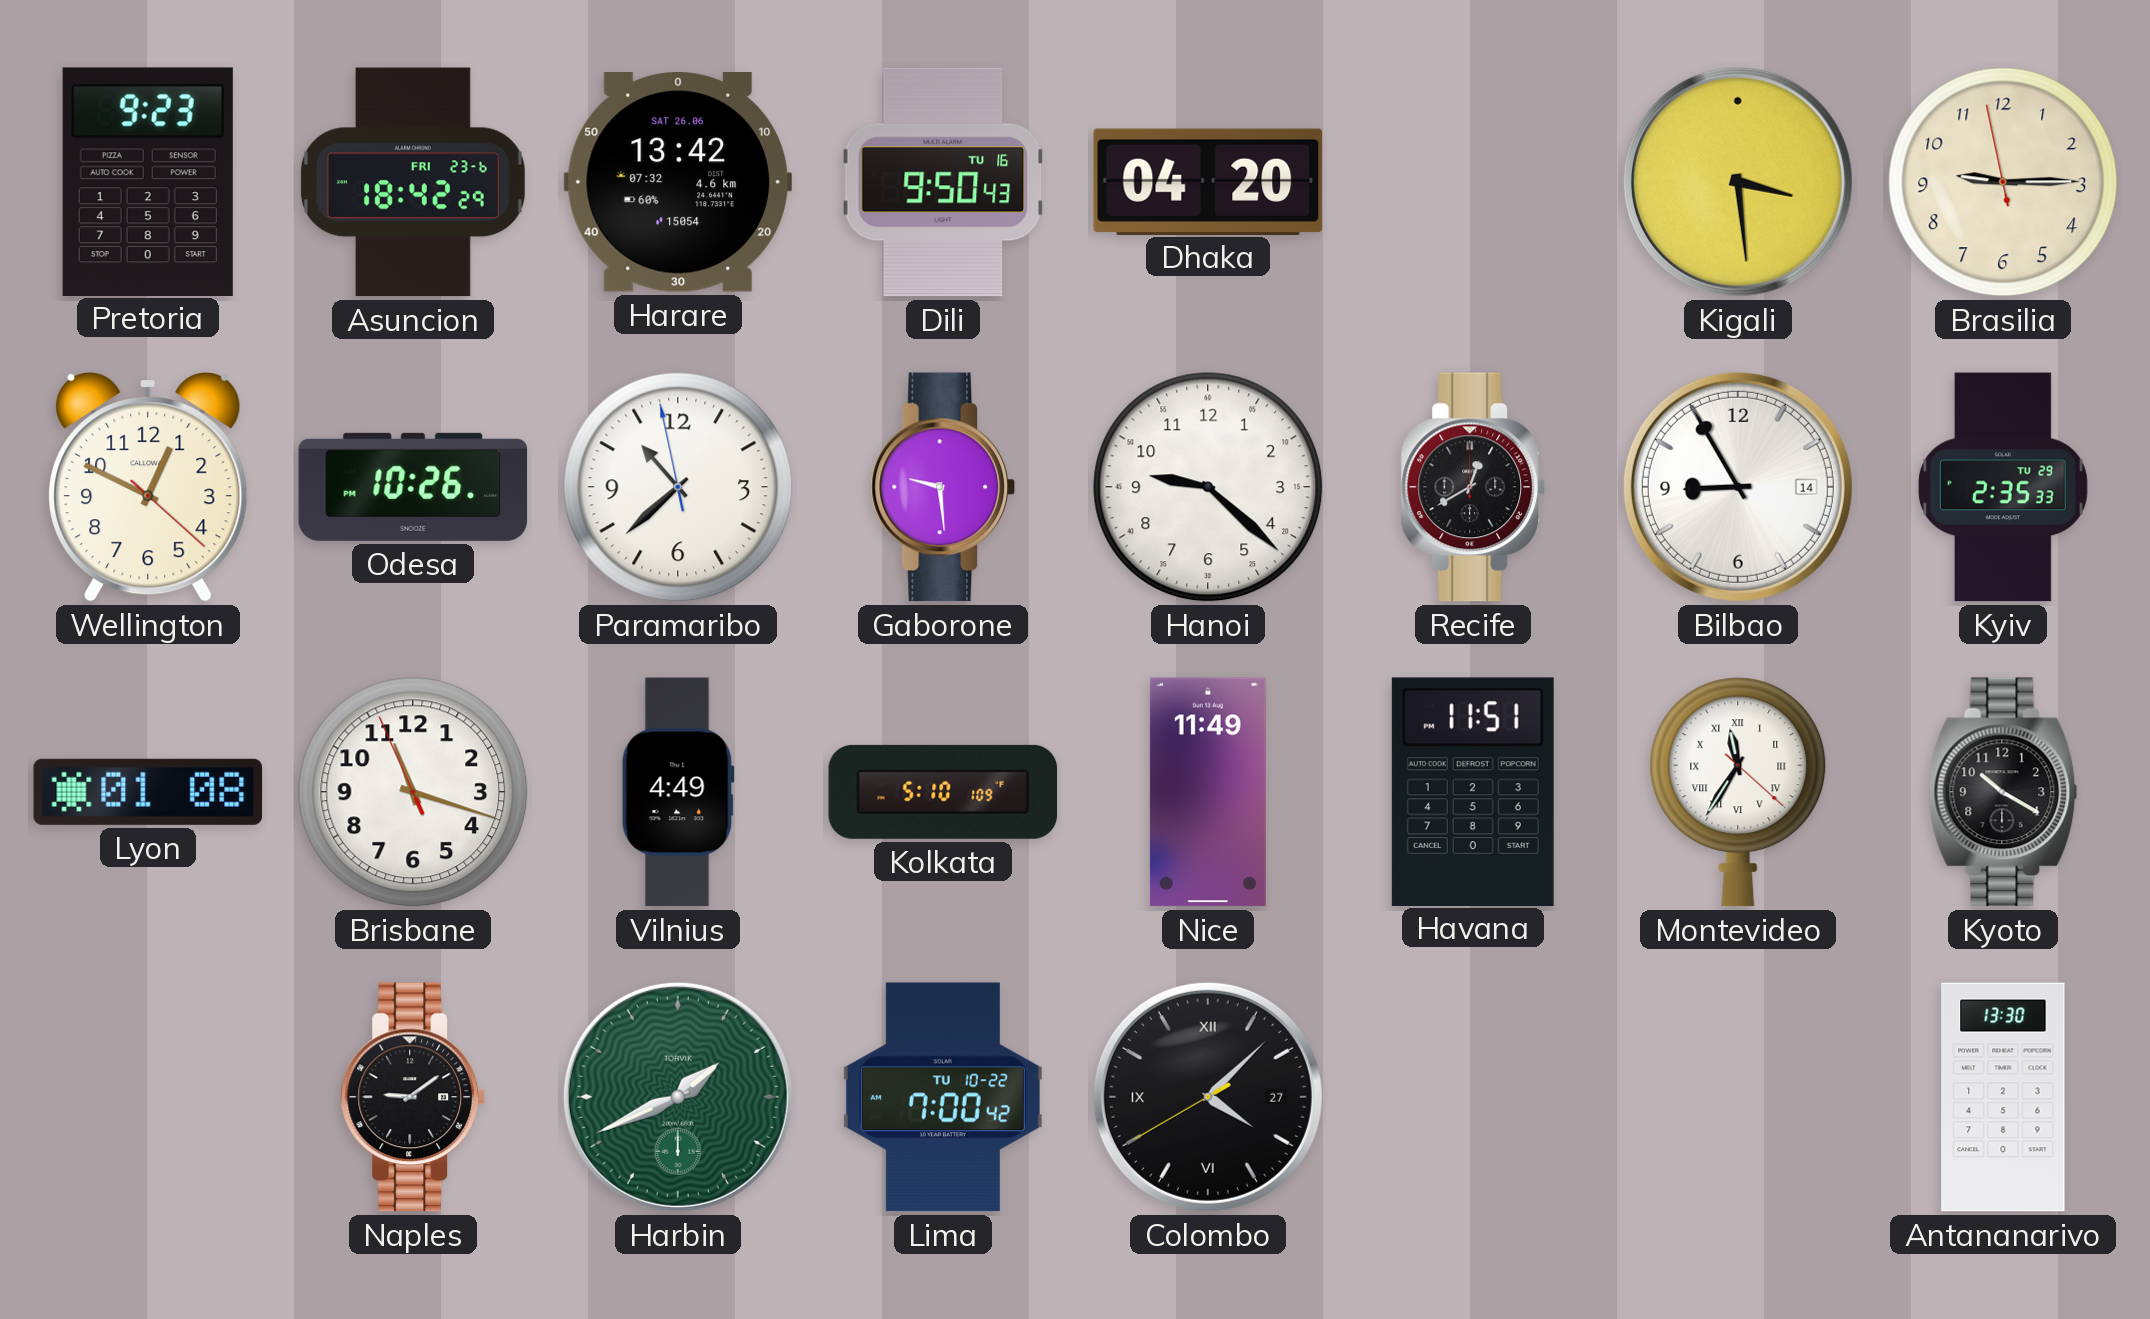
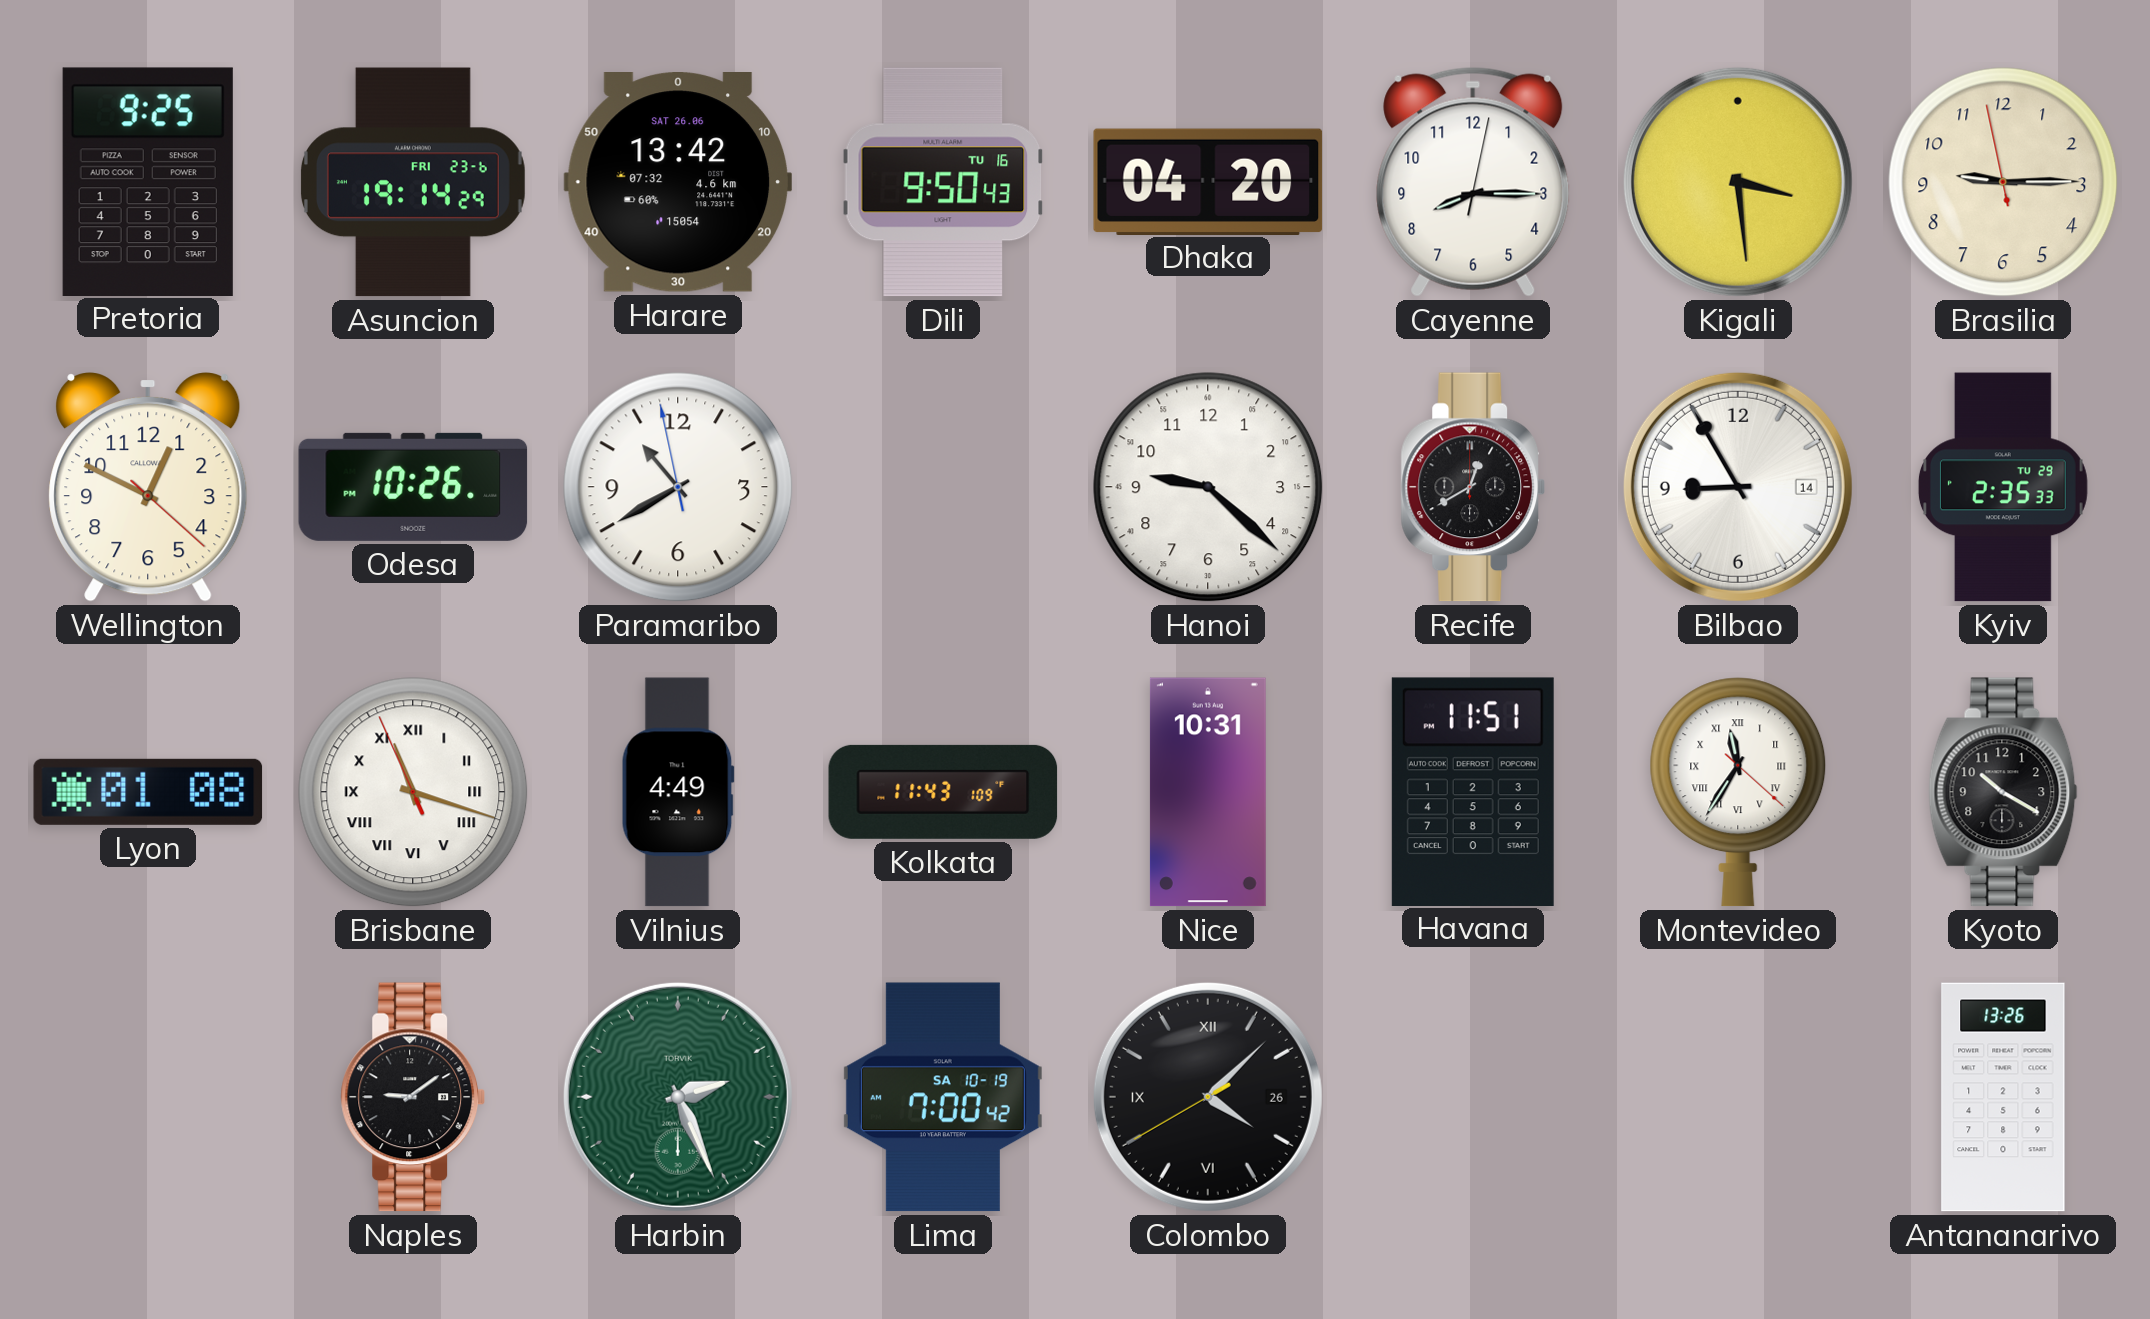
Pretoria: 9:23 -> 9:25 (148, 181)
Asuncion: 18:42 -> 19:14 (413, 182)
Cayenne: none -> 8:15 (1473, 182)
Paramaribo: 10:37 -> 10:39 (678, 487)
Gaborone: 9:29 -> none (942, 487)
Brisbane numerals: Arabic -> Roman (413, 792)
Kolkata: 5:10 -> 11:43 (943, 792)
Nice: 11:49 -> 10:31 (1208, 792)
Harbin: 1:41 -> 2:26 (678, 1097)
Lima date: TU 10-22 -> SA 10-19 (943, 1097)
Colombo date: 27 -> 26 (1208, 1097)
Antananarivo: 13:30 -> 13:26 (2003, 1097)
